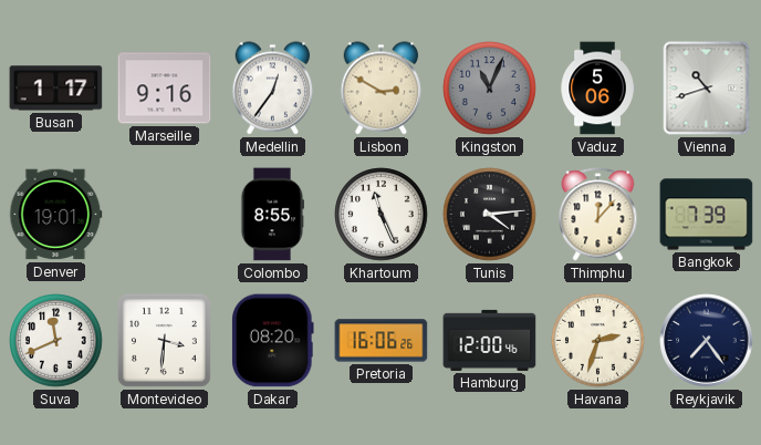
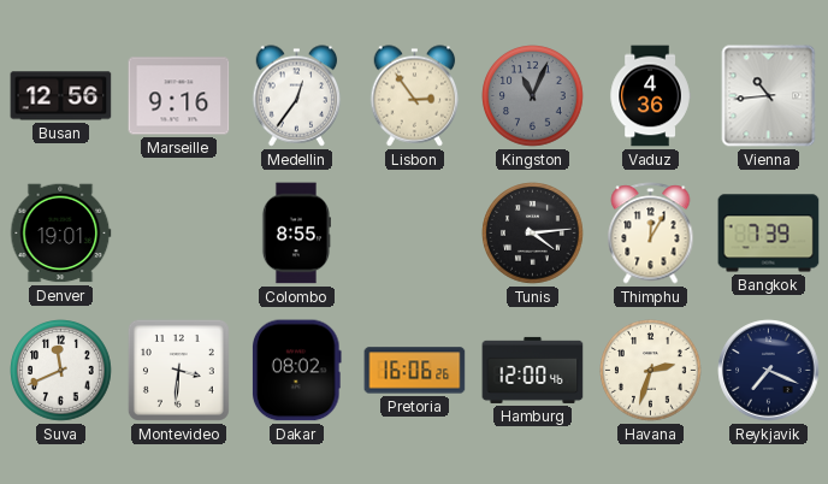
Busan: 1:17 -> 12:56 (61, 96)
Lisbon: 2:50 -> 2:54 (415, 96)
Vaduz: 5:06 -> 4:36 (650, 96)
Vienna: 10:42 -> 10:44 (769, 96)
Khartoum: 11:26 -> none (382, 215)
Thimphu: 12:07 -> 12:05 (651, 234)
Dakar: 08:20 -> 08:02 (297, 371)
Reykjavik: 7:24 -> 7:19 (769, 371)
